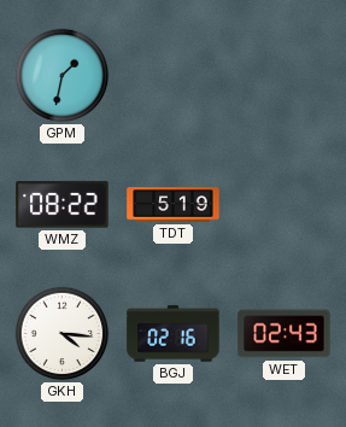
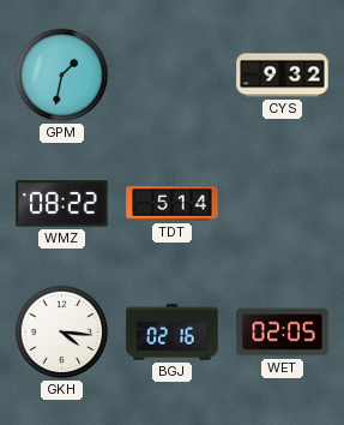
CYS: none -> 9:32 (283, 76)
TDT: 5:19 -> 5:14 (173, 204)
WET: 02:43 -> 02:05 (283, 333)
